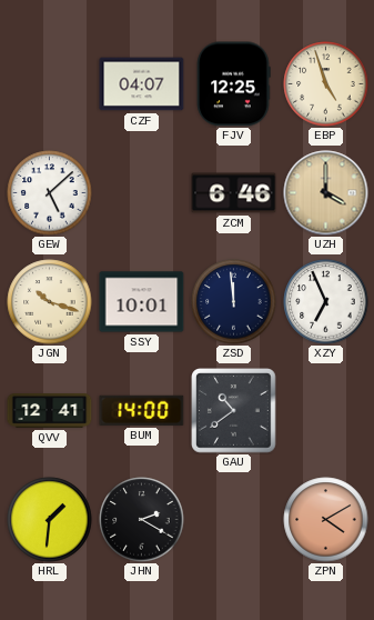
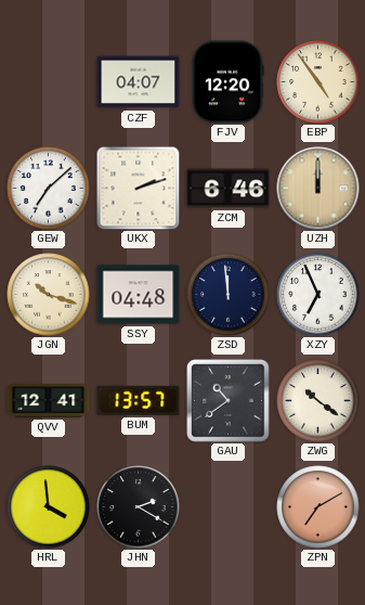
FJV: 12:25 -> 12:20 (227, 82)
EBP: 4:57 -> 4:54 (318, 82)
GEW: 5:08 -> 7:08 (49, 189)
UKX: none -> 2:12 (138, 188)
UZH: 4:00 -> 12:00 (318, 189)
SSY: 10:01 -> 04:48 (139, 295)
BUM: 14:00 -> 13:57 (139, 400)
ZWG: none -> 10:21 (318, 401)
HRL: 1:31 -> 3:59 (49, 507)
ZPN: 4:10 -> 7:10 (318, 507)
